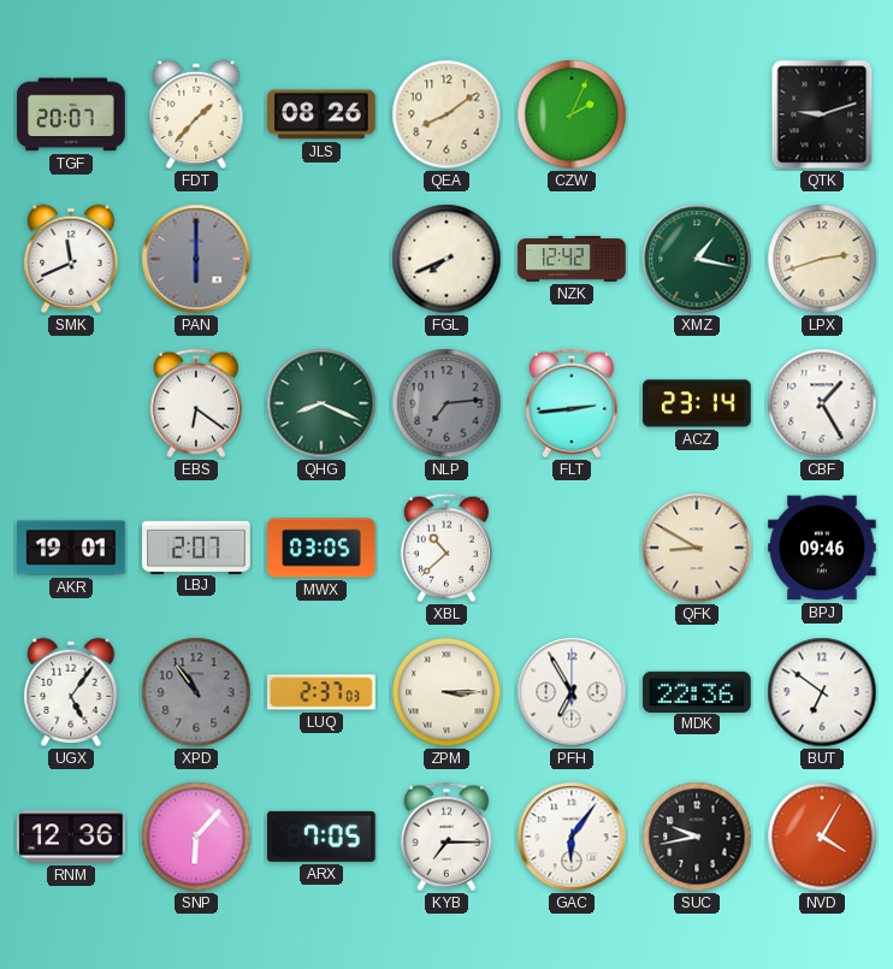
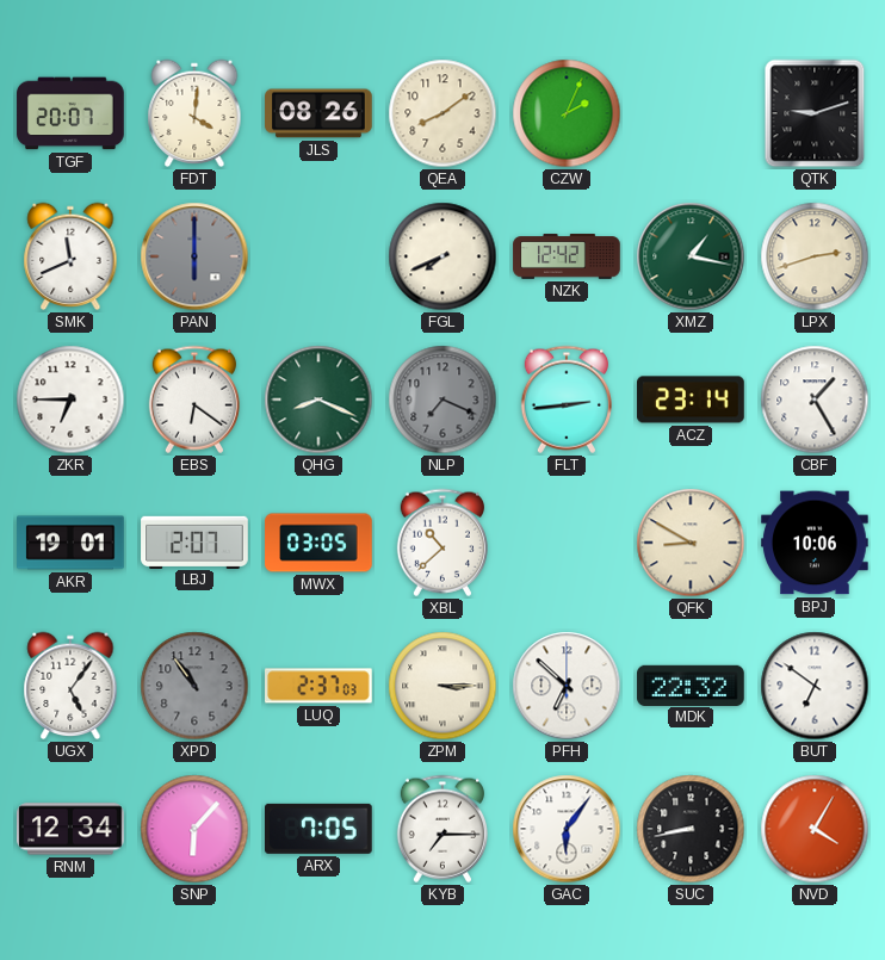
FDT: 1:37 -> 4:01 (194, 113)
ZKR: none -> 6:45 (70, 400)
NLP: 7:14 -> 7:19 (442, 400)
BPJ: 09:46 -> 10:06 (815, 543)
PFH: 6:55 -> 6:52 (567, 686)
MDK: 22:36 -> 22:32 (691, 685)
RNM: 12:36 -> 12:34 (70, 829)
SUC: 9:43 -> 8:43 (691, 829)
